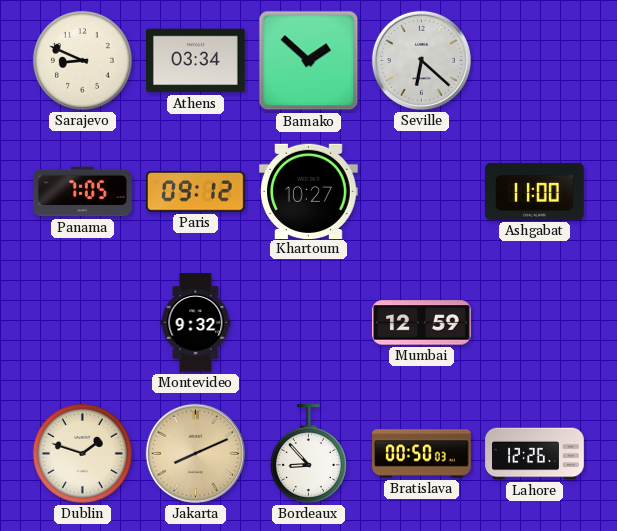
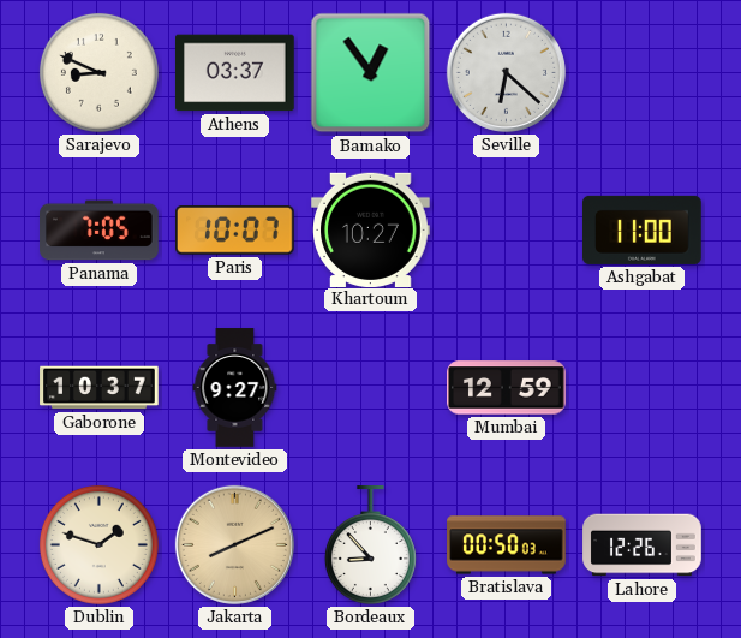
Athens: 03:34 -> 03:37 (235, 73)
Bamako: 1:52 -> 12:54 (371, 73)
Paris: 09:12 -> 10:07 (235, 231)
Gaborone: none -> 10:37 (100, 388)
Montevideo: 9:32 -> 9:27 (235, 388)
